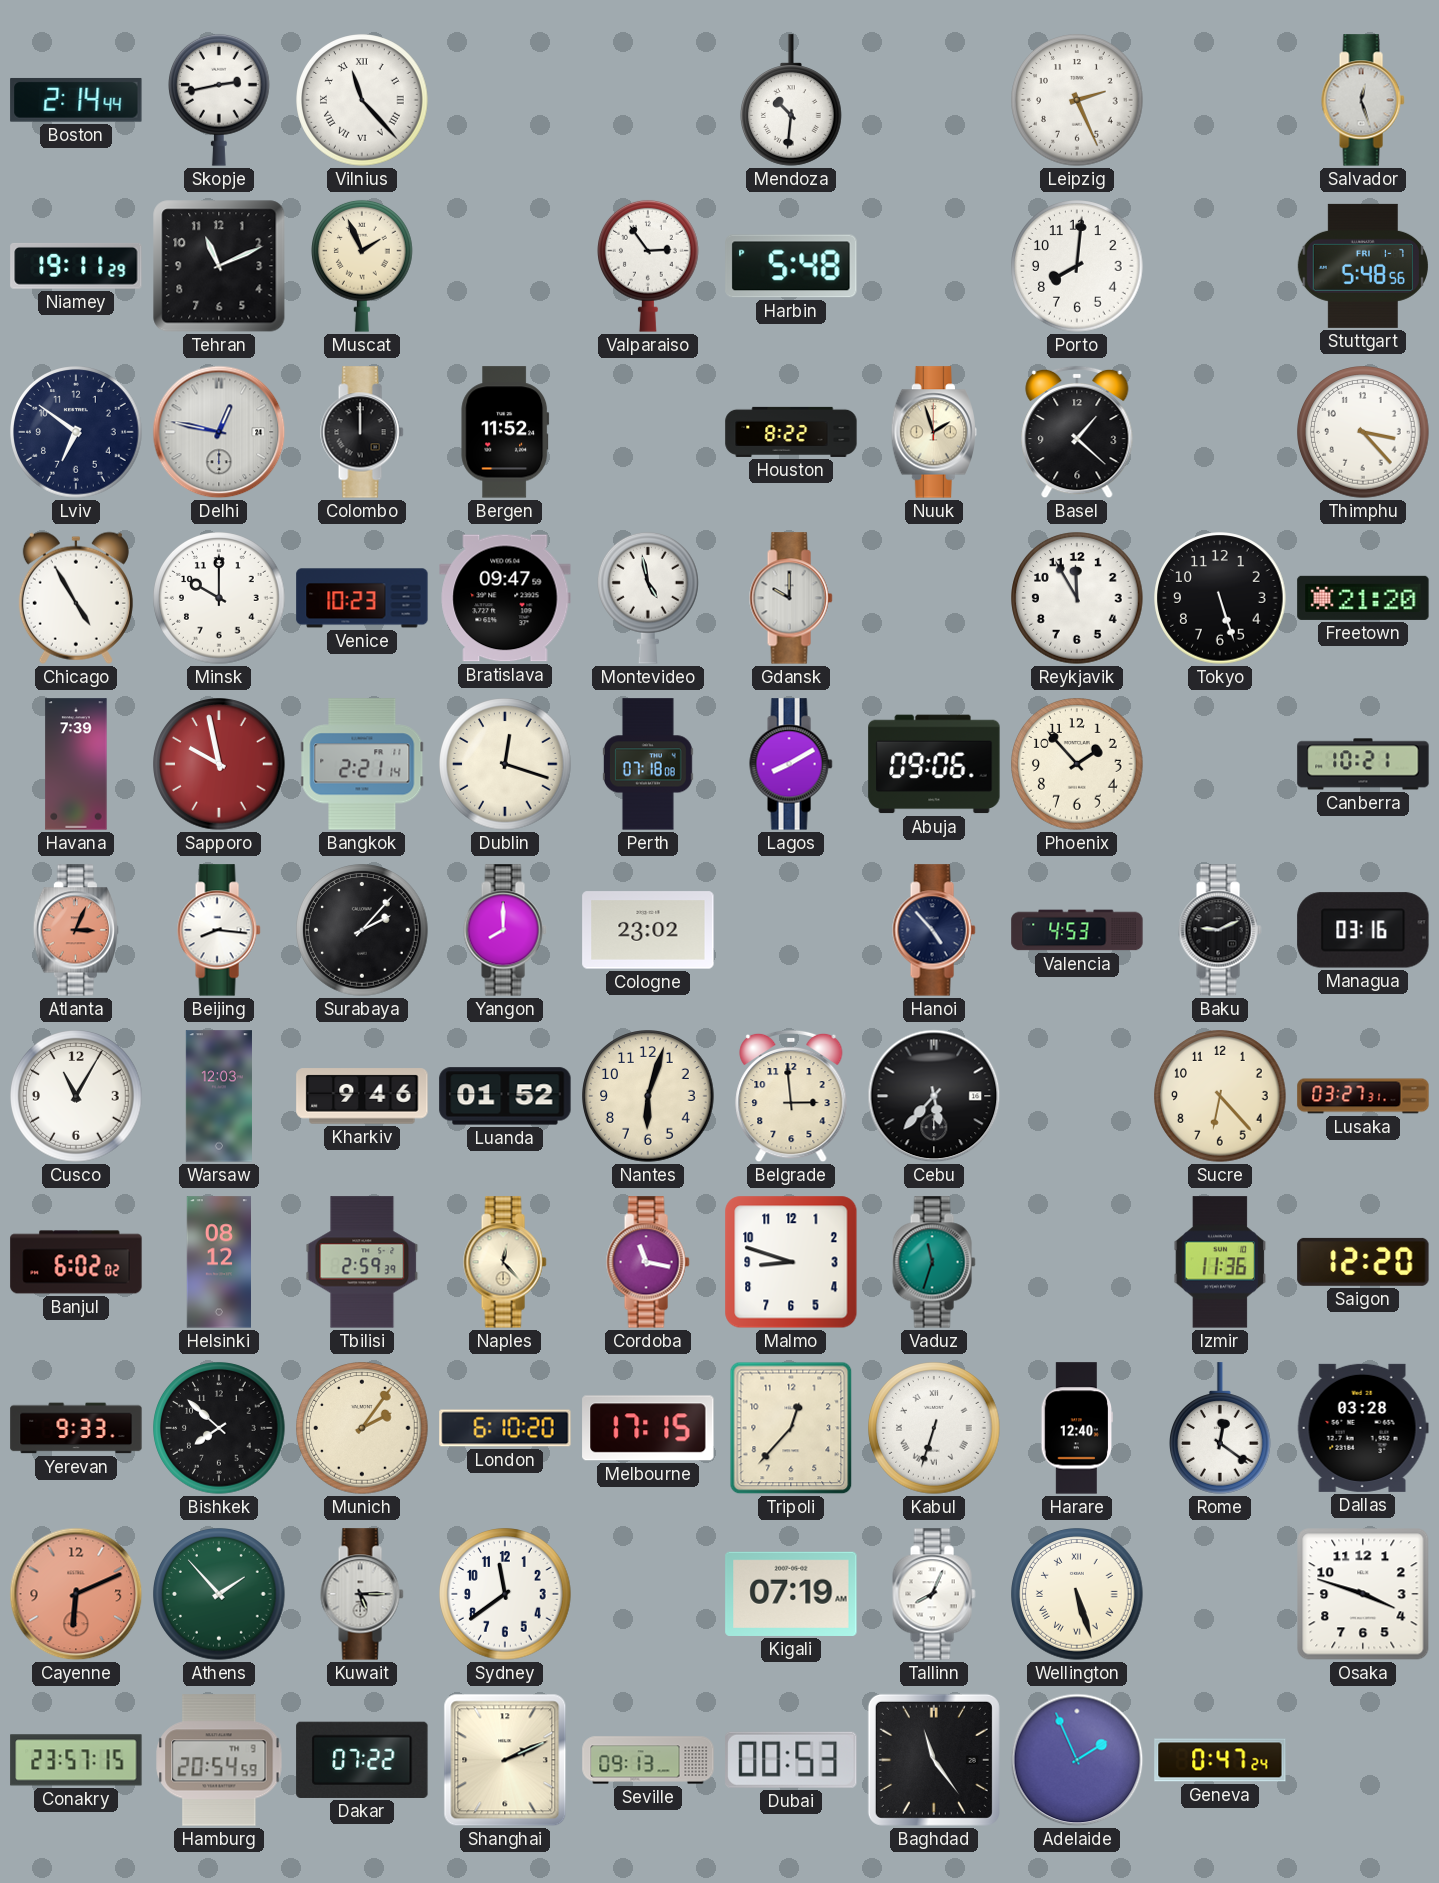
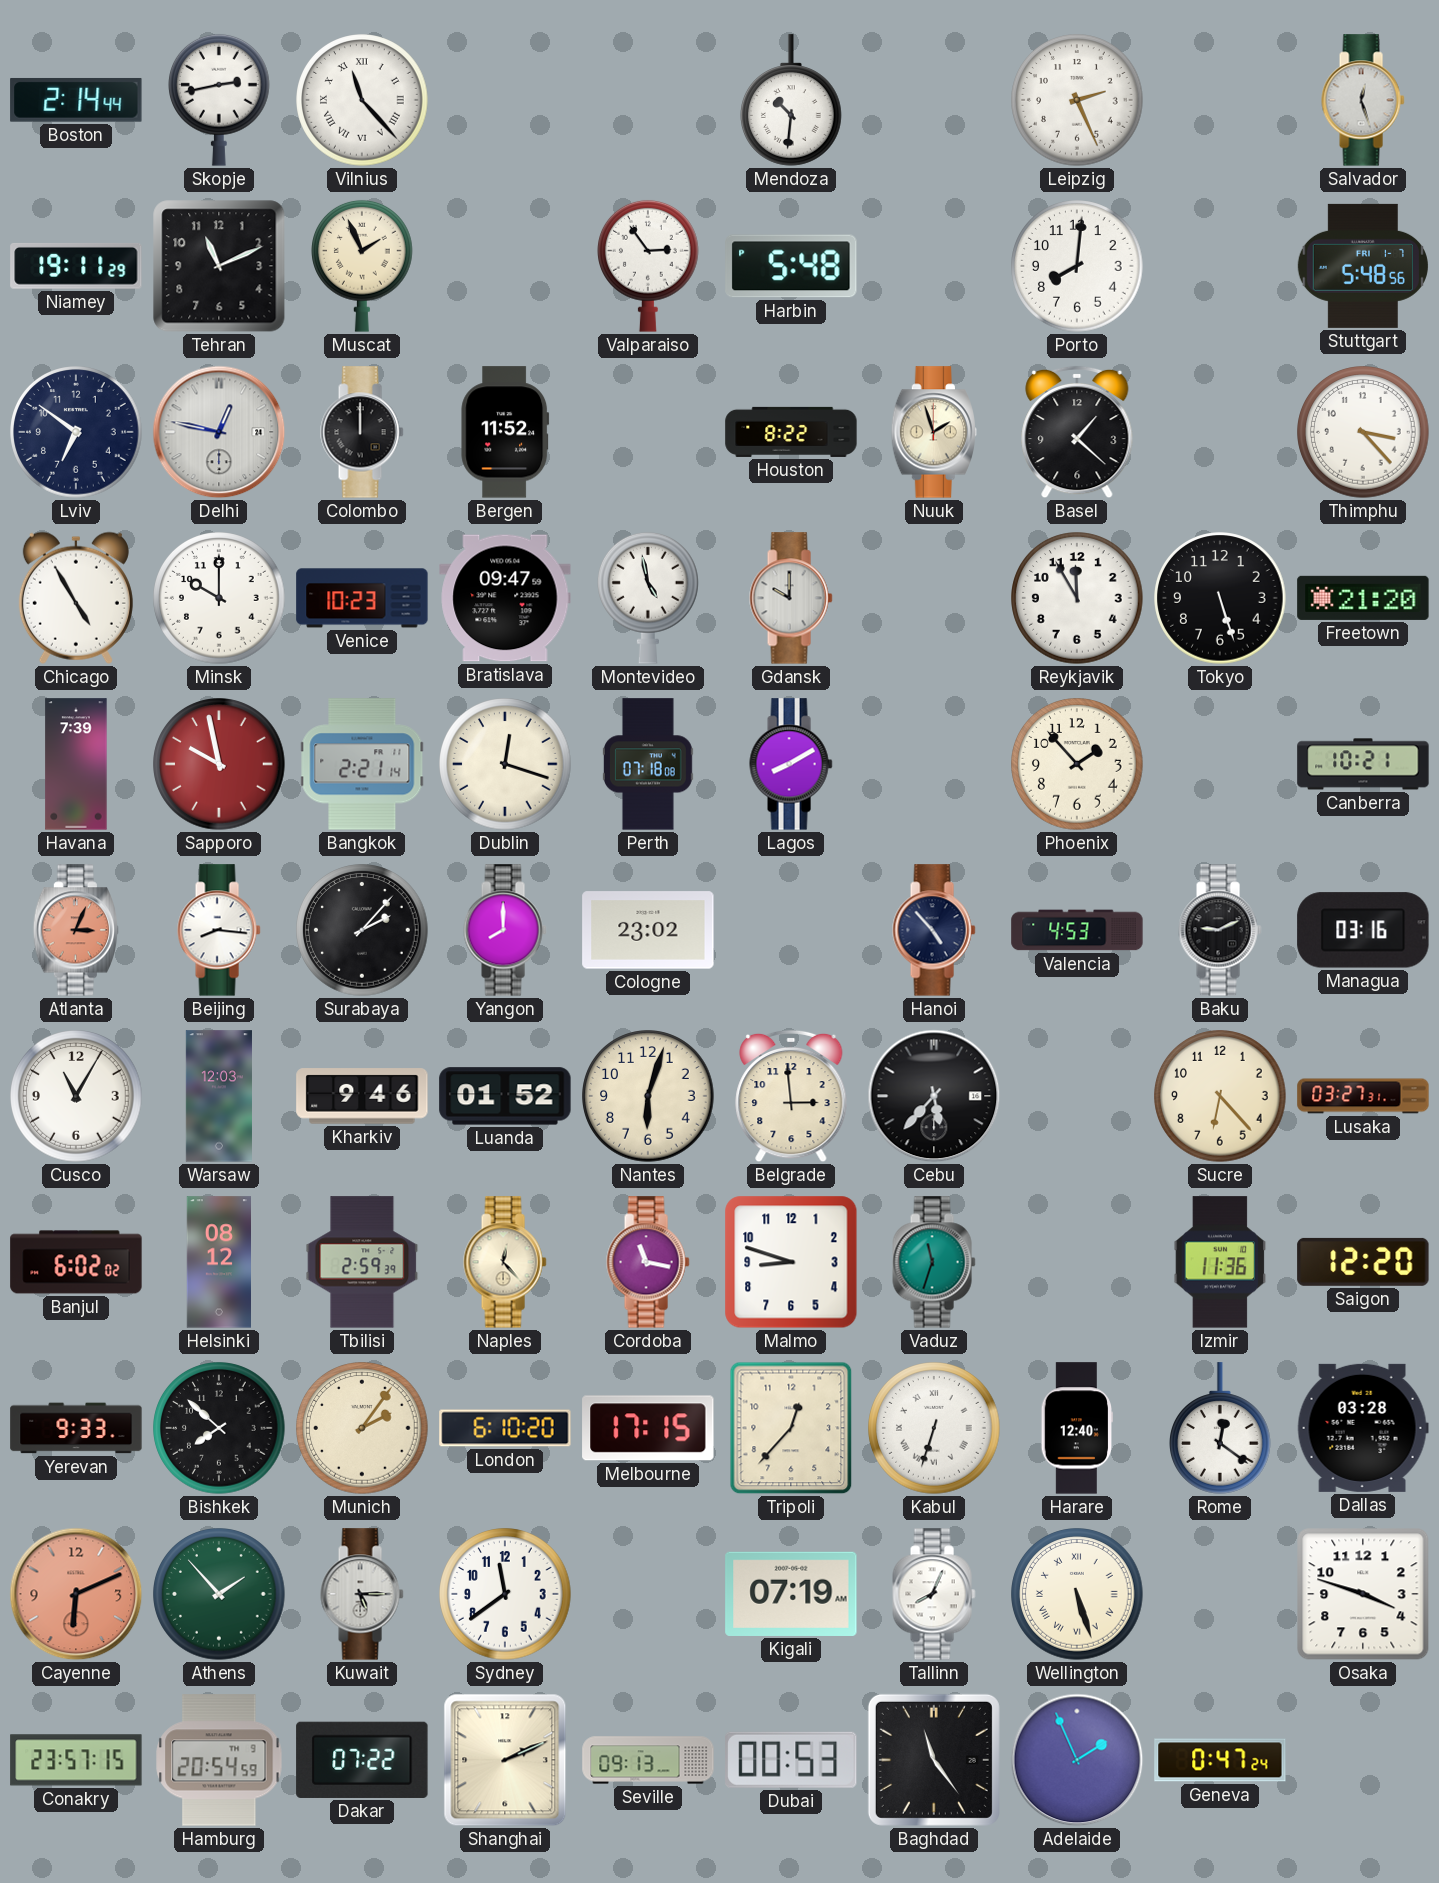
Abuja: 09:06 -> none (934, 764)
